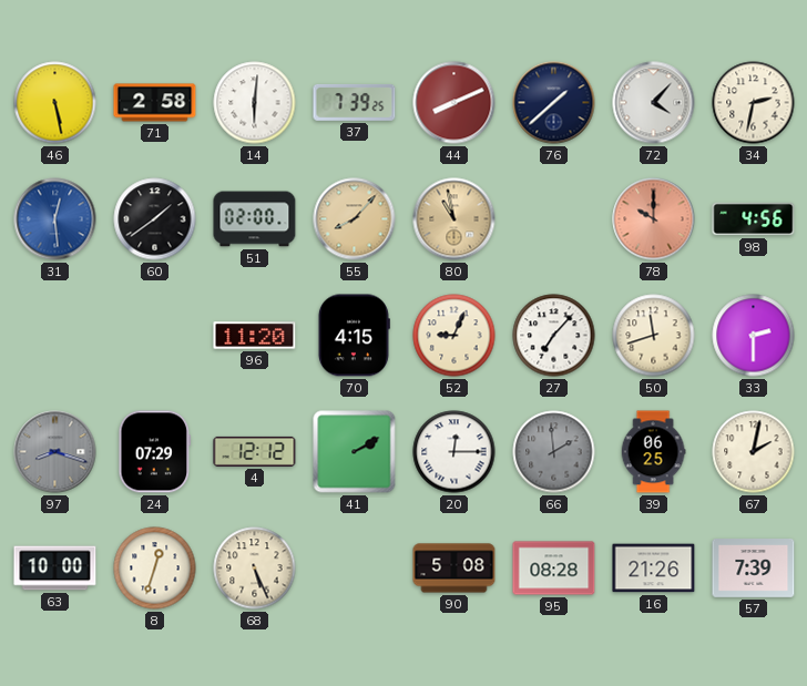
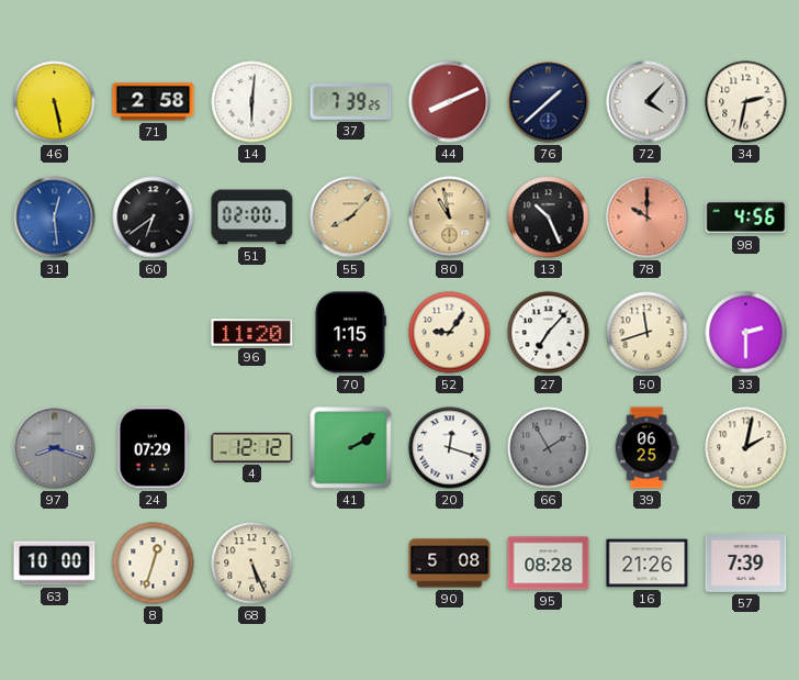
60: 1:39 -> 6:39 (154, 218)
13: none -> 10:26 (549, 218)
70: 4:15 -> 1:15 (350, 333)
52: 9:04 -> 9:06 (450, 333)
20: 12:15 -> 12:18 (450, 448)
66: 1:59 -> 1:55 (549, 448)
